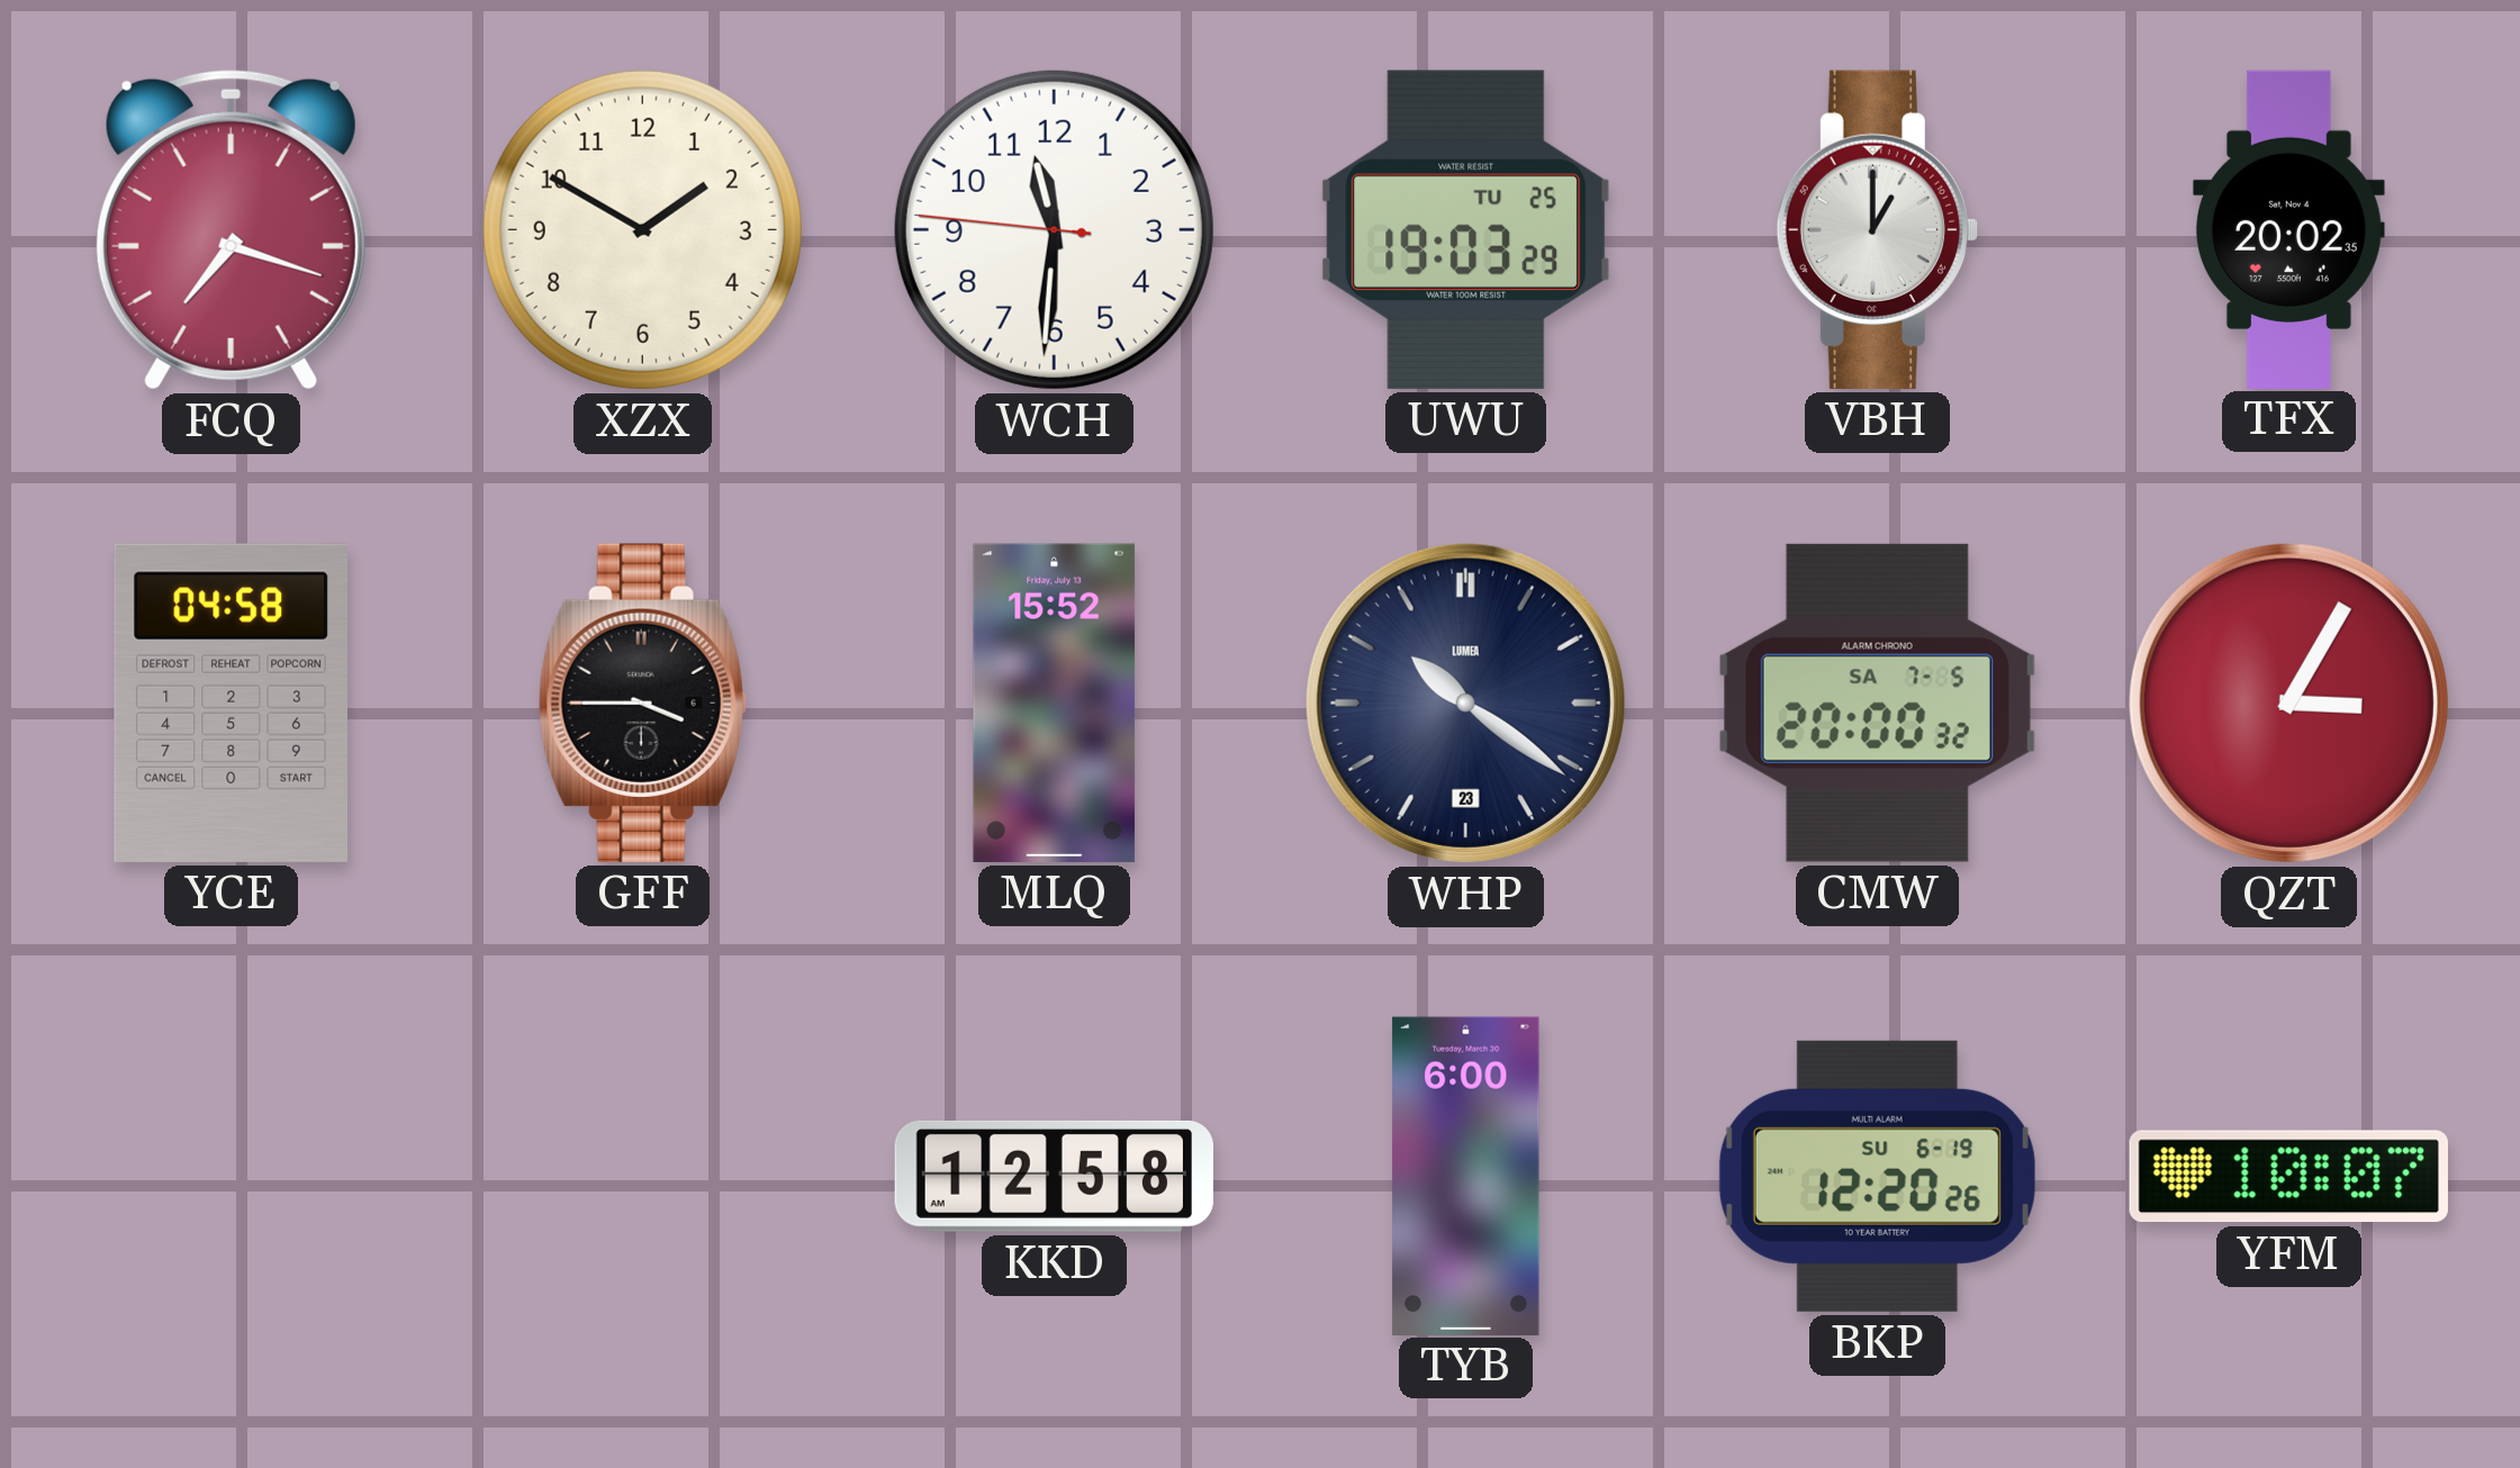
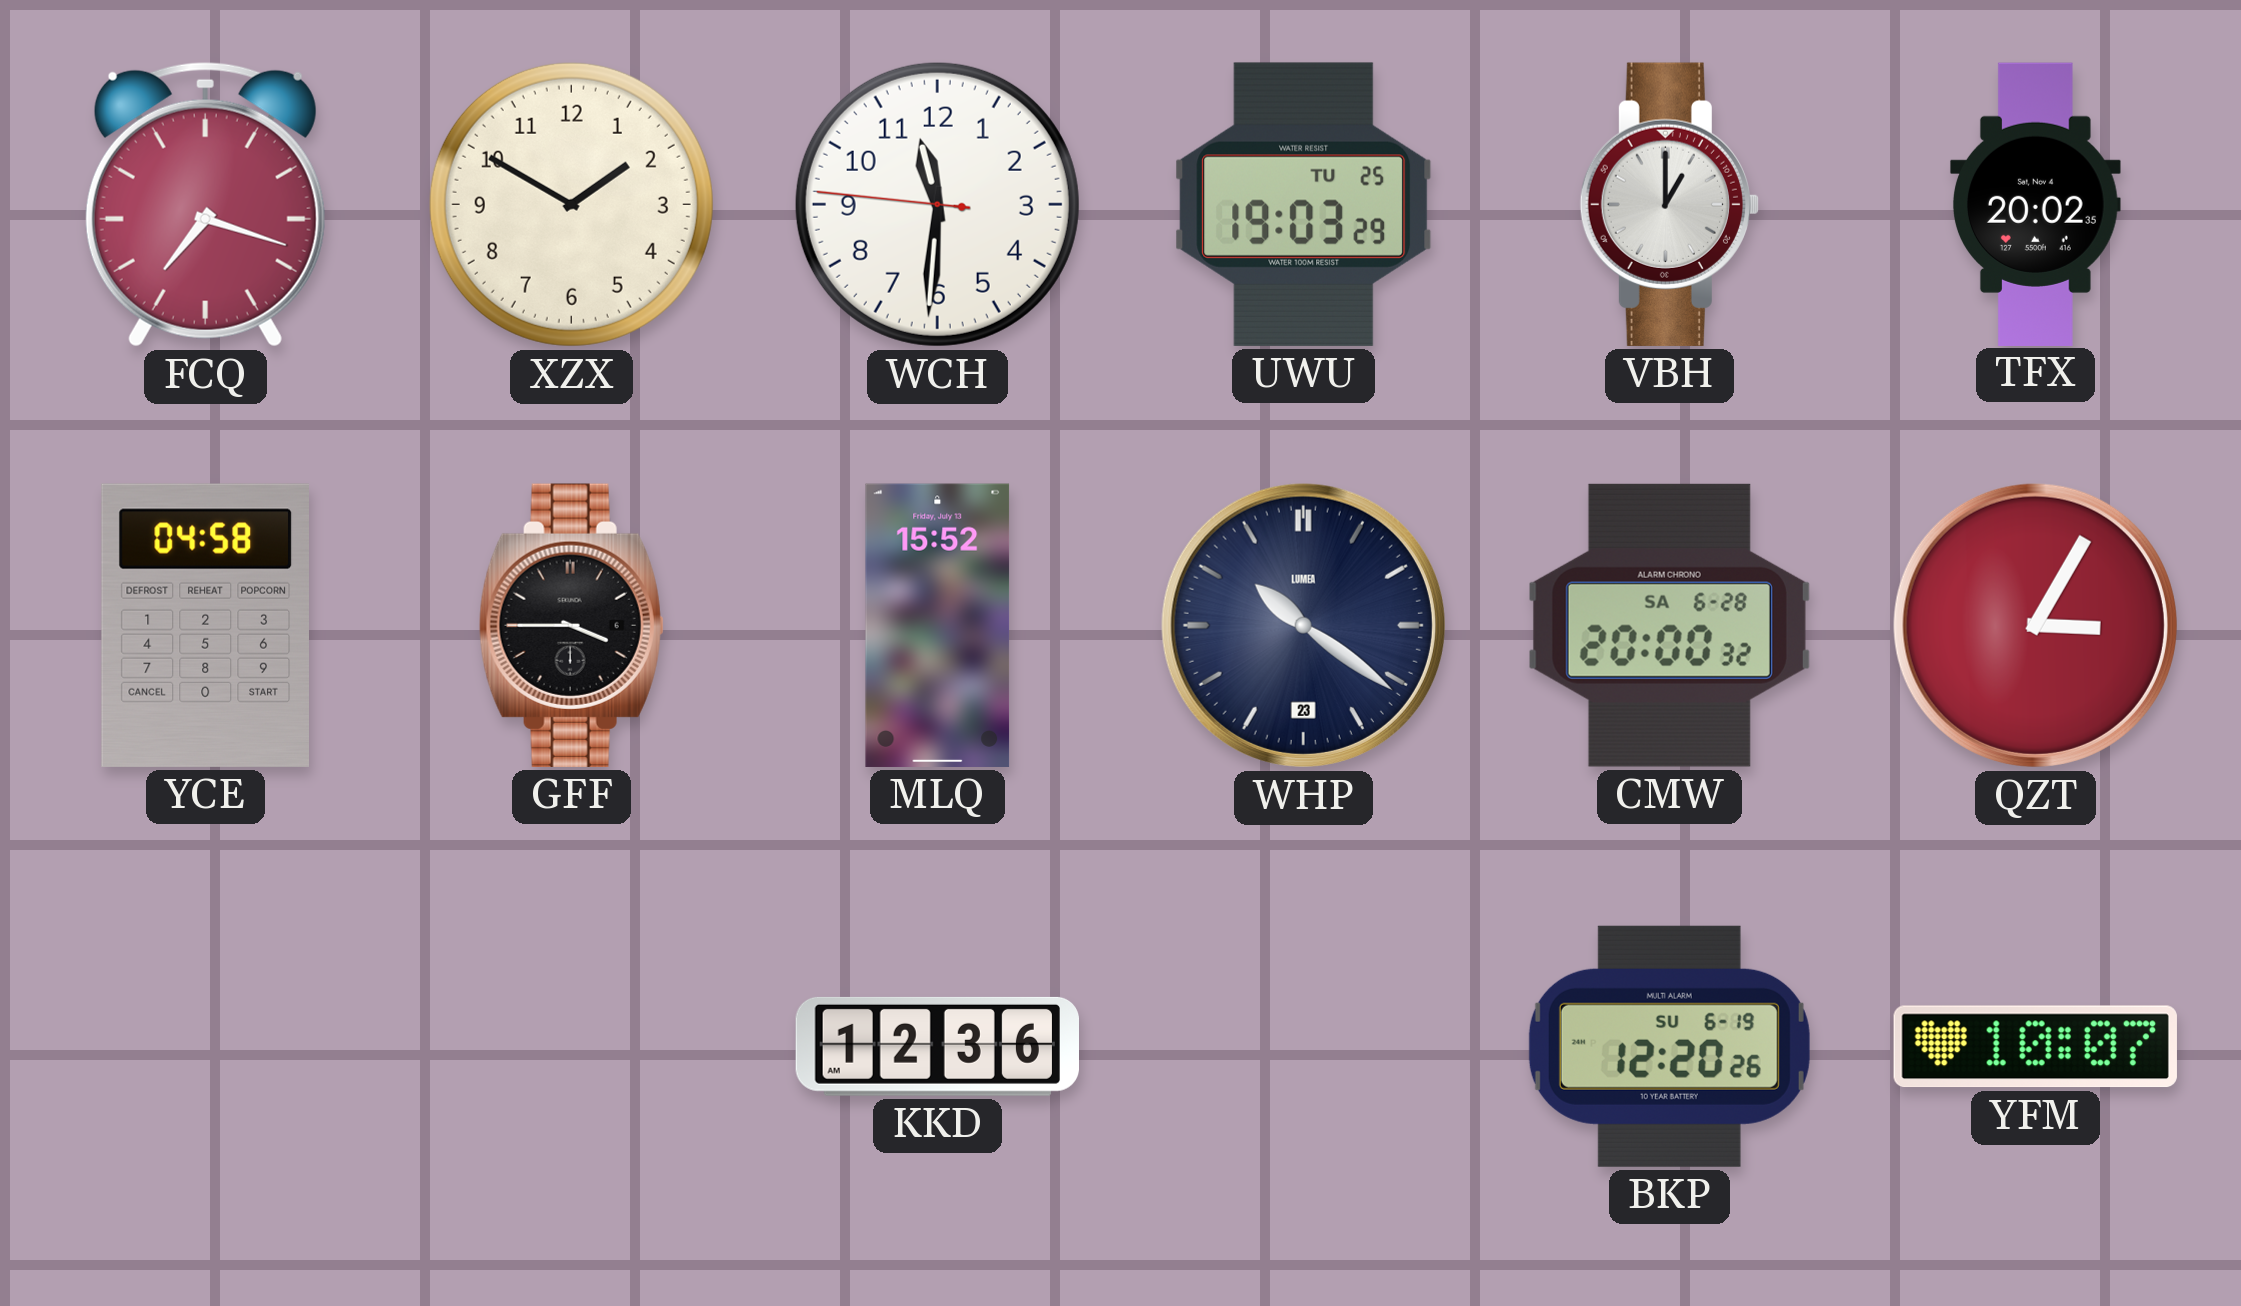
CMW date: SA 7-5 -> SA 6-28 (1669, 625)
KKD: 12:58 -> 12:36 (937, 1046)
TYB: 6:00 -> none (1466, 1176)
